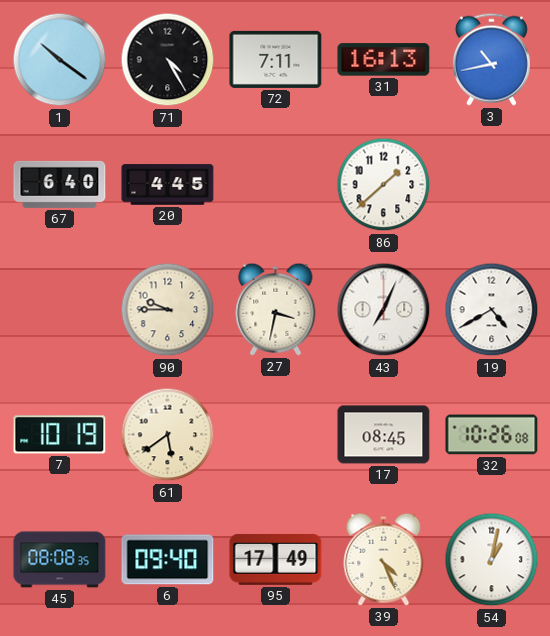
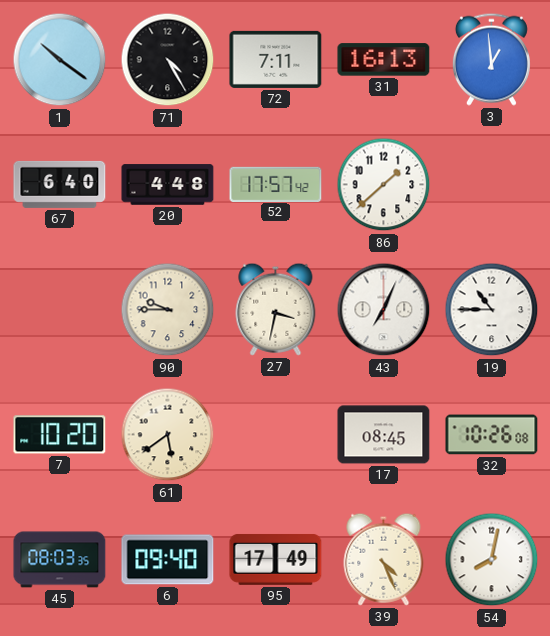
3: 10:43 -> 12:59 (491, 59)
20: 4:45 -> 4:48 (168, 185)
52: none -> 17:57 (276, 184)
19: 4:40 -> 10:45 (492, 310)
7: 10:19 -> 10:20 (60, 435)
45: 08:08 -> 08:03 (60, 560)
54: 1:02 -> 8:02 (492, 560)
